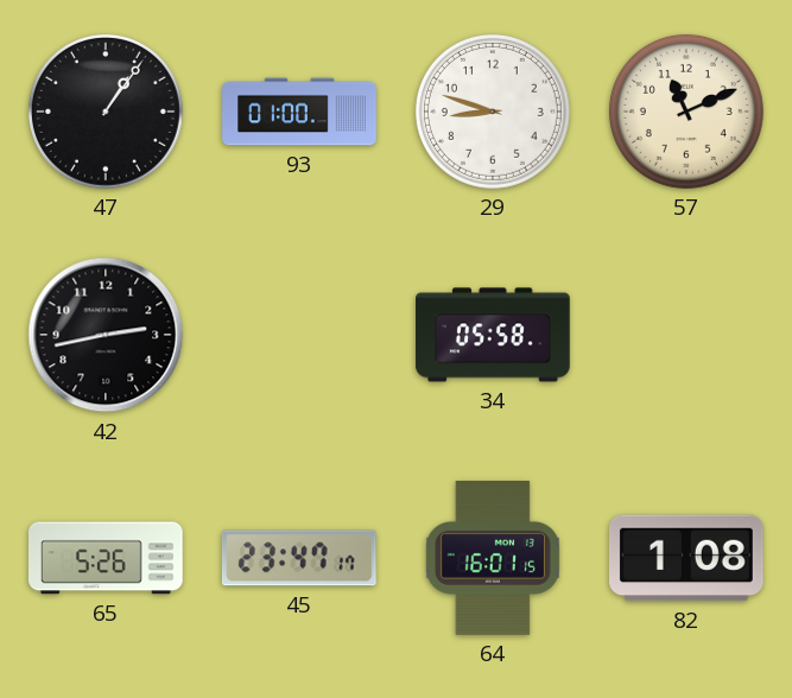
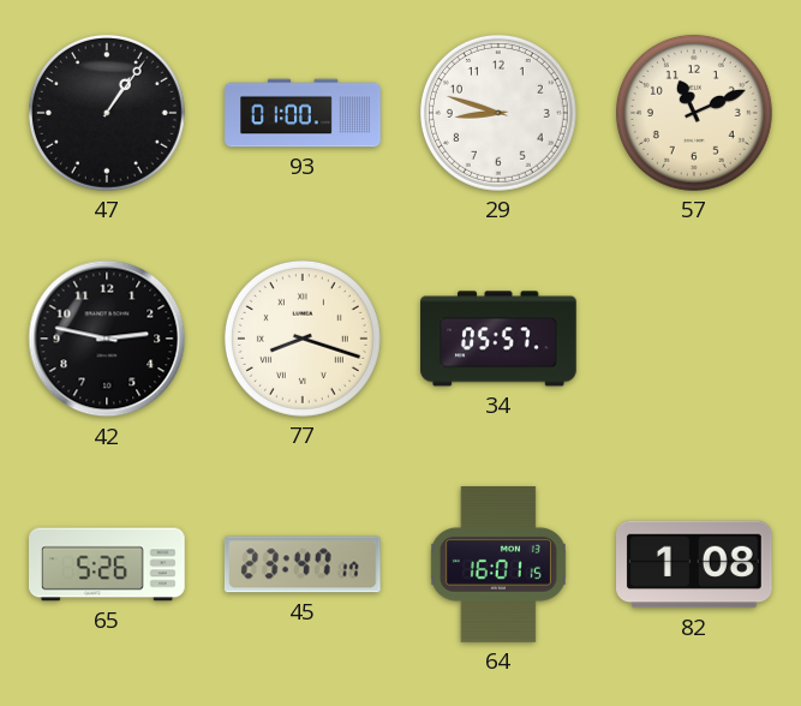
42: 2:43 -> 2:47 (107, 339)
77: none -> 8:18 (303, 339)
34: 05:58 -> 05:57 (498, 339)
